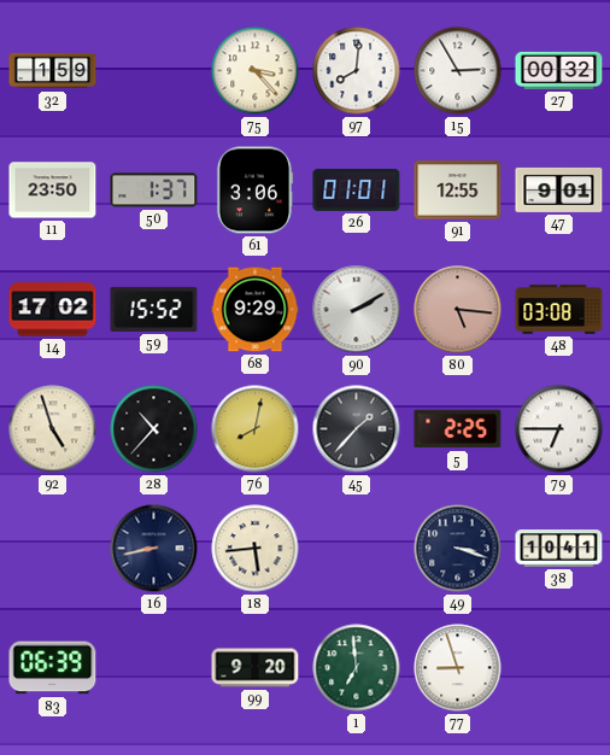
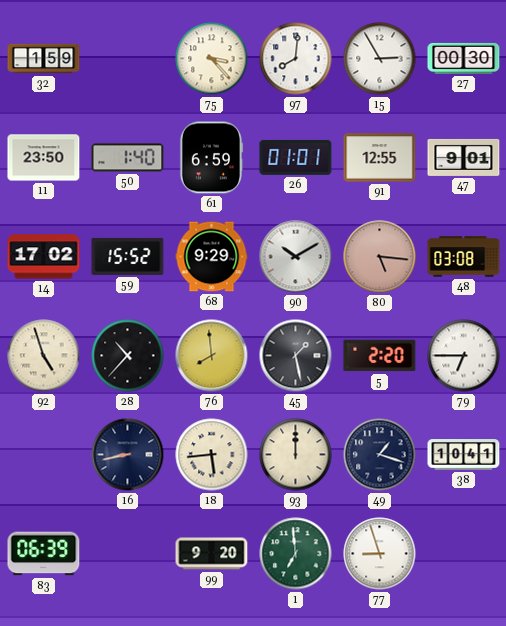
27: 00:32 -> 00:30 (464, 58)
50: 1:37 -> 1:40 (128, 158)
61: 3:06 -> 6:59 (211, 158)
90: 2:10 -> 10:10 (296, 257)
76: 8:02 -> 7:59 (212, 356)
45: 1:37 -> 1:28 (296, 356)
5: 2:25 -> 2:20 (380, 356)
93: none -> 12:00 (296, 455)
49: 3:18 -> 1:18 (380, 455)
